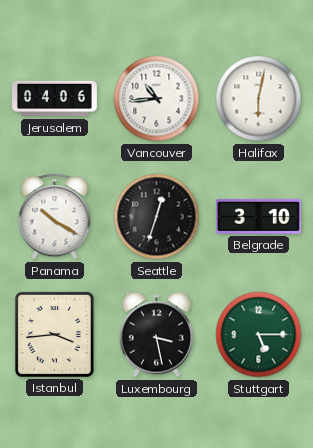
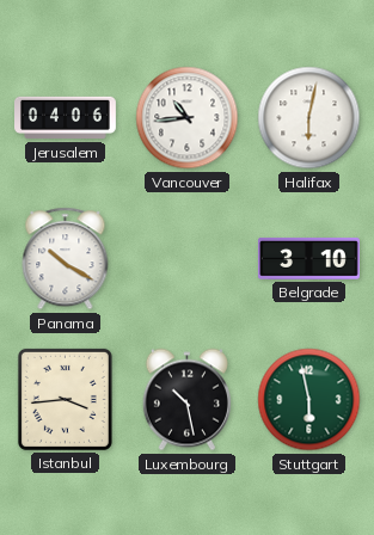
Seattle: 12:33 -> none (157, 217)
Luxembourg: 3:28 -> 10:28 (186, 400)
Stuttgart: 5:15 -> 5:58 (309, 400)
